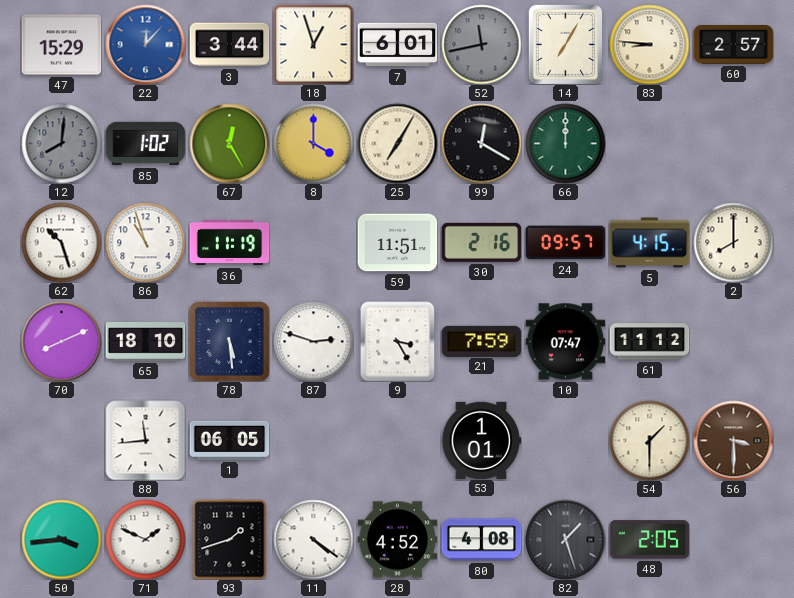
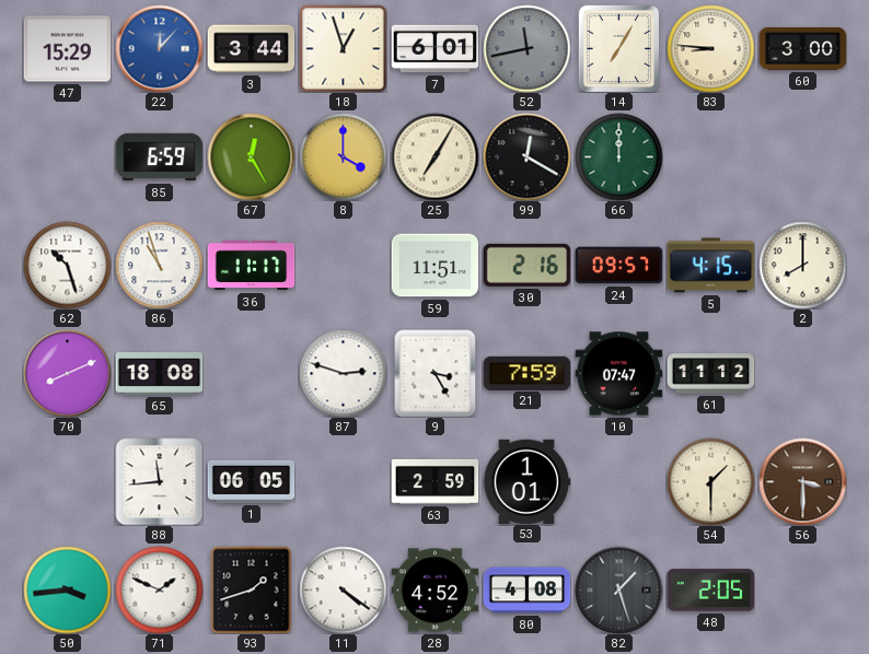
60: 2:57 -> 3:00 (802, 48)
12: 8:01 -> none (61, 143)
85: 1:02 -> 6:59 (159, 157)
36: 11:19 -> 11:17 (251, 266)
65: 18:10 -> 18:08 (159, 374)
78: 5:29 -> none (230, 342)
63: none -> 2:59 (434, 481)
